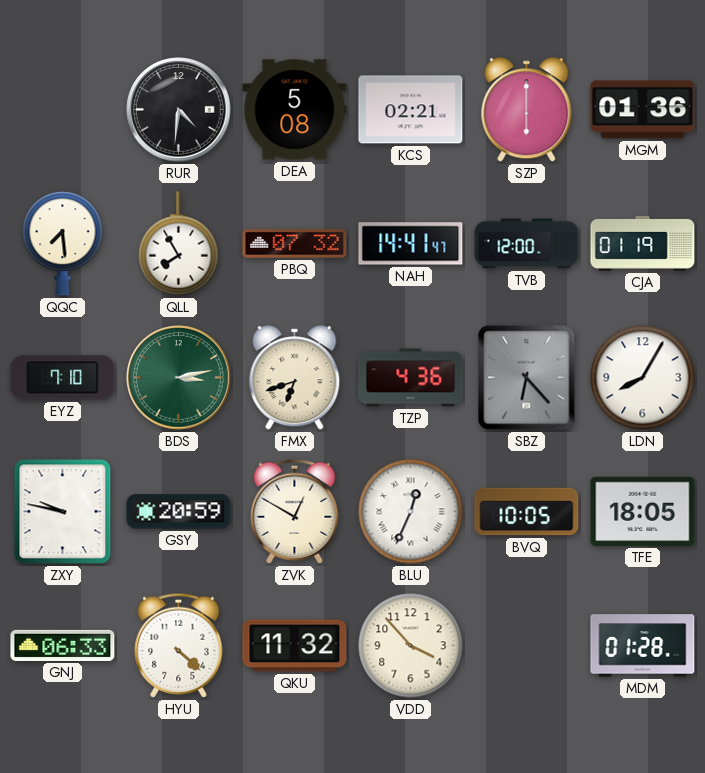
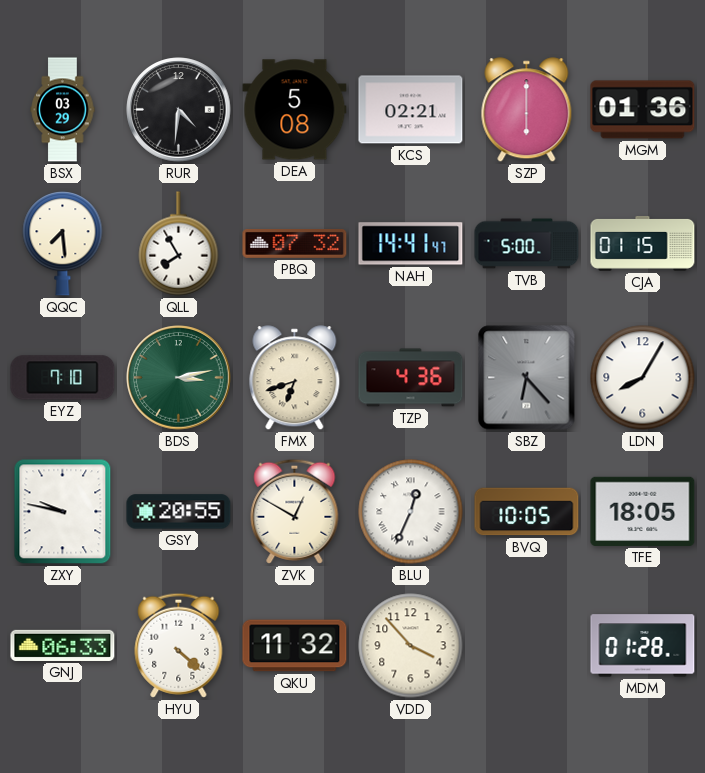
BSX: none -> 03:29 (63, 110)
TVB: 12:00 -> 5:00 (527, 244)
CJA: 01:19 -> 01:15 (643, 243)
GSY: 20:59 -> 20:55 (179, 512)
